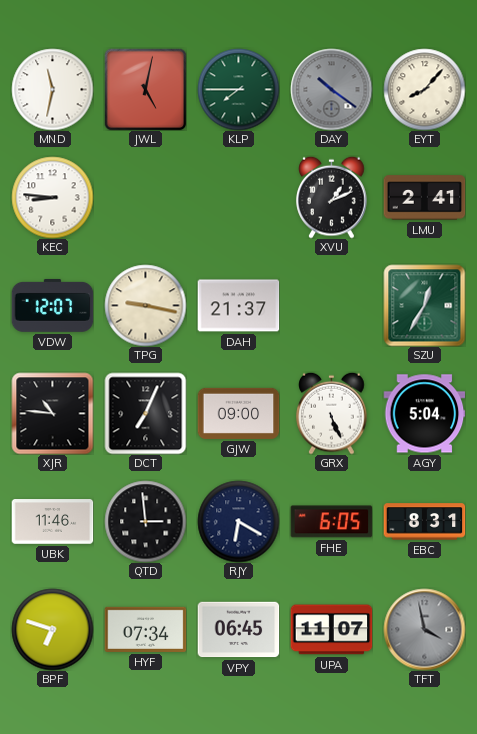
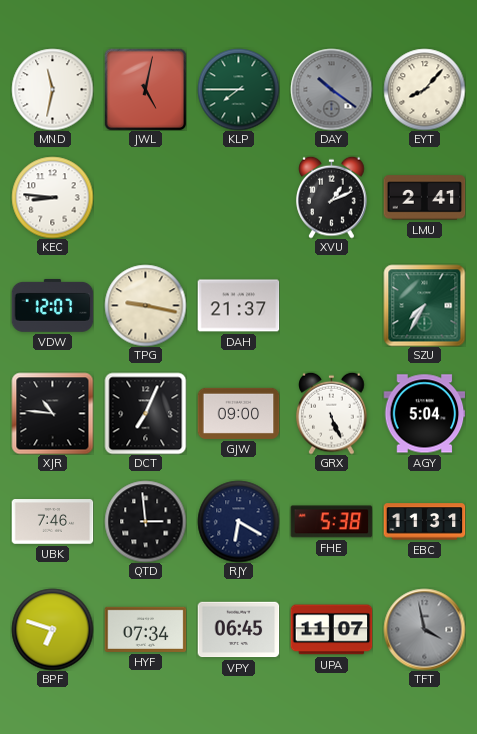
SZU: 12:35 -> 7:35 (424, 305)
UBK: 11:46 -> 7:46 (52, 522)
FHE: 6:05 -> 5:38 (331, 522)
EBC: 8:31 -> 11:31 (424, 522)
